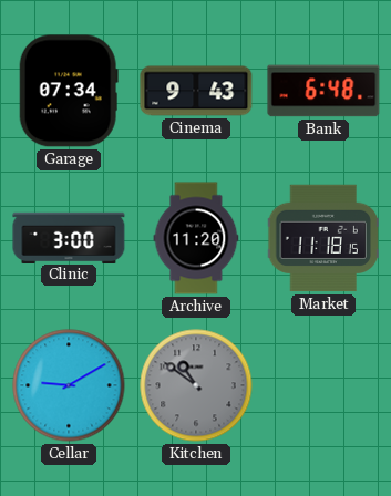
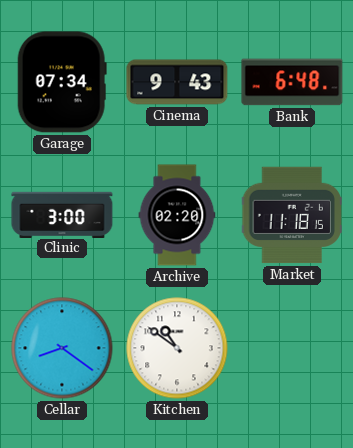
Archive: 11:20 -> 02:20 (177, 215)
Cellar: 9:10 -> 8:21 (62, 348)
Kitchen dial: grey -> white (177, 348)
